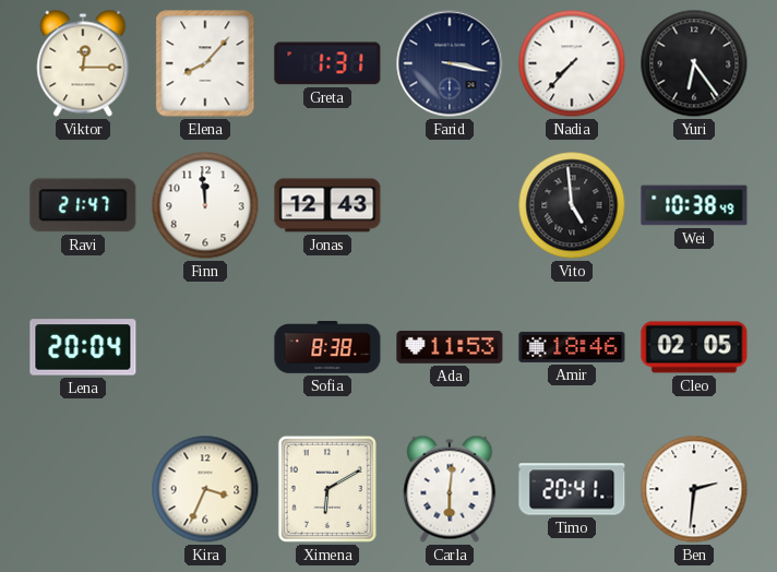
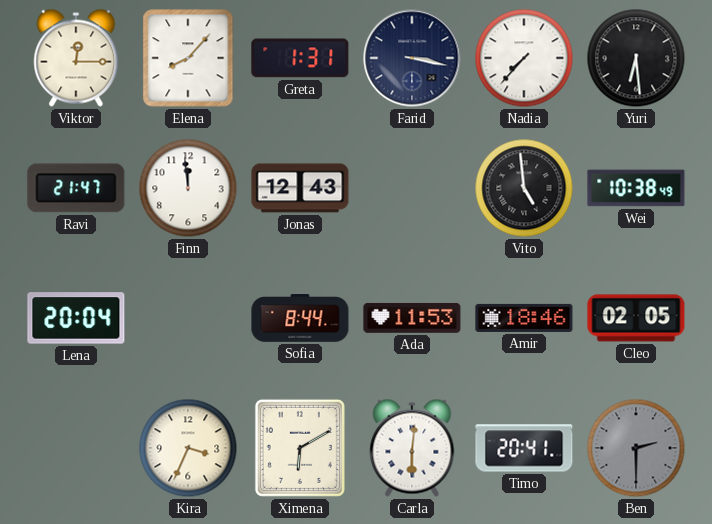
Yuri: 6:24 -> 6:29 (636, 58)
Sofia: 8:38 -> 8:44 (300, 318)
Ben: 2:31 -> 2:30 (636, 448)
Ben dial: white -> grey (636, 448)
